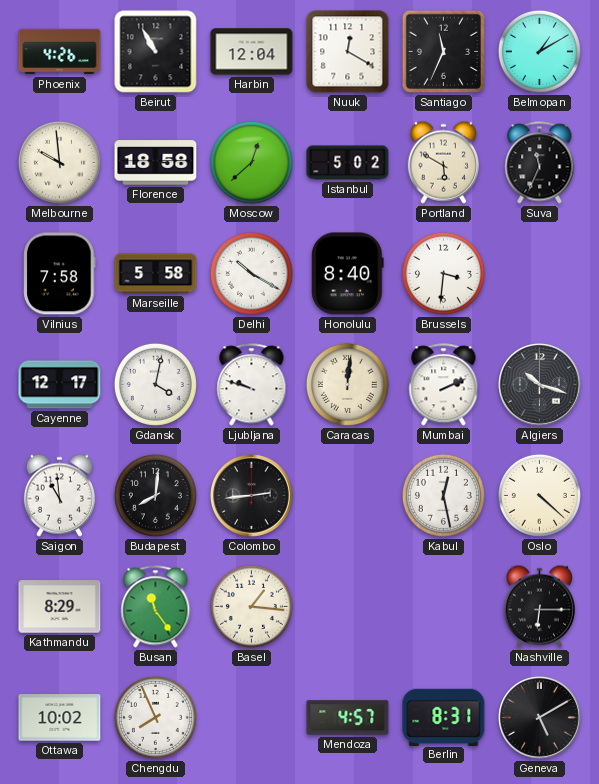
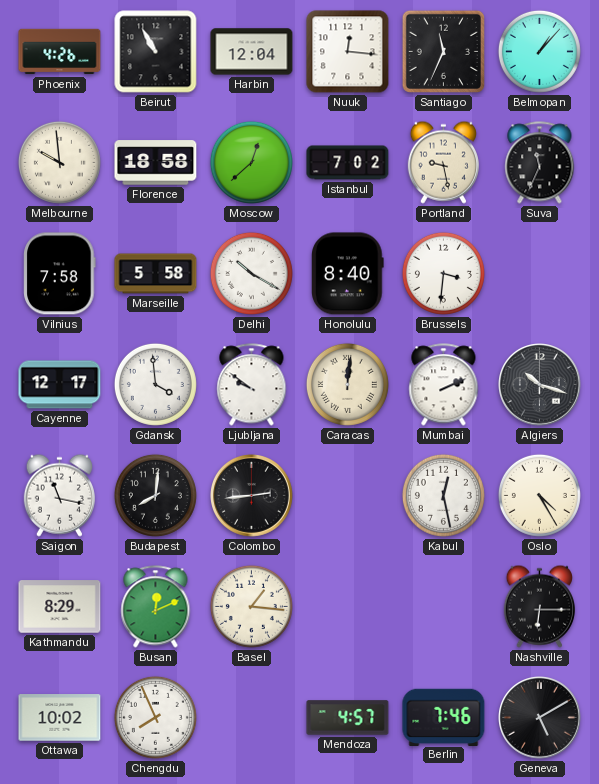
Nuuk: 12:20 -> 12:16 (348, 52)
Belmopan: 1:10 -> 1:07 (539, 51)
Istanbul: 5:02 -> 7:02 (348, 163)
Portland: 5:50 -> 9:28 (443, 162)
Gdansk: 4:02 -> 3:59 (155, 384)
Ljubljana: 9:48 -> 9:51 (252, 385)
Saigon: 10:59 -> 11:17 (59, 495)
Oslo: 4:22 -> 4:25 (539, 495)
Busan: 11:24 -> 12:11 (156, 607)
Berlin: 8:31 -> 7:46 (444, 717)
